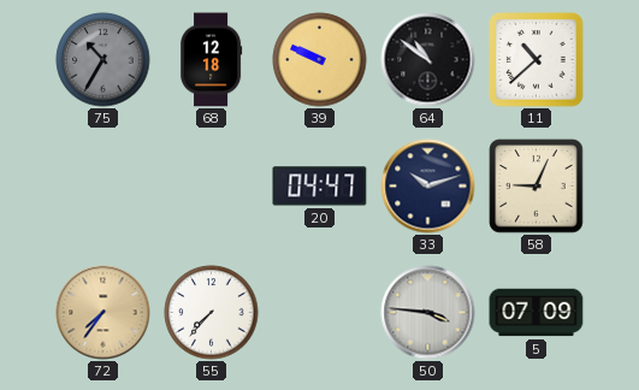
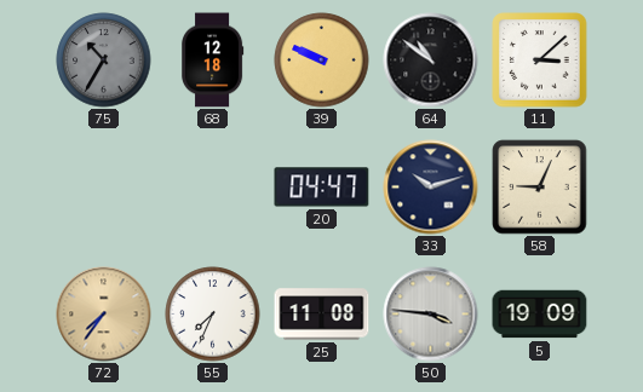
11: 10:38 -> 3:08 (540, 60)
55: 7:37 -> 7:34 (213, 315)
25: none -> 11:08 (322, 315)
5: 07:09 -> 19:09 (540, 315)
